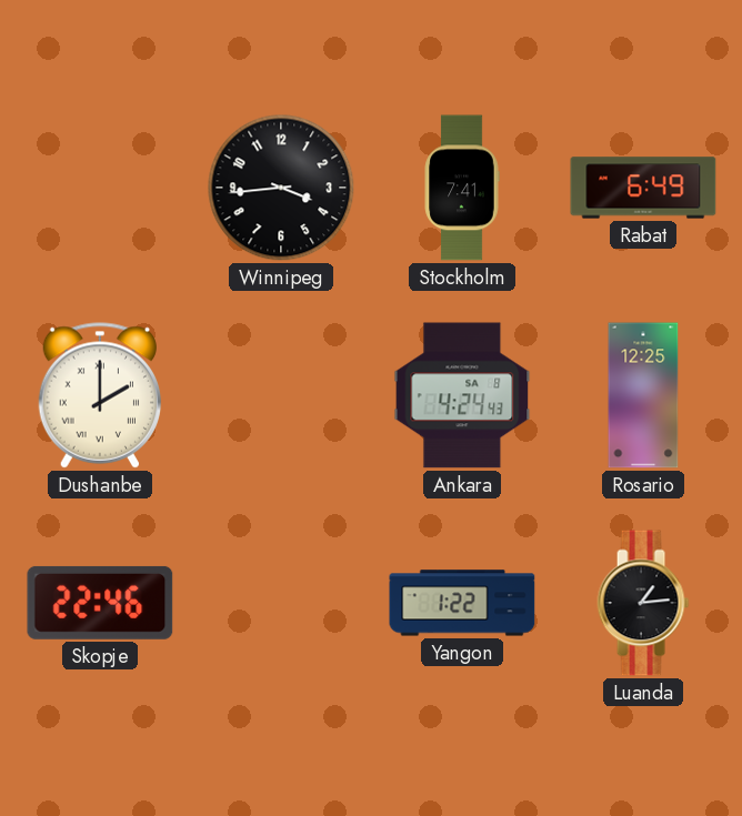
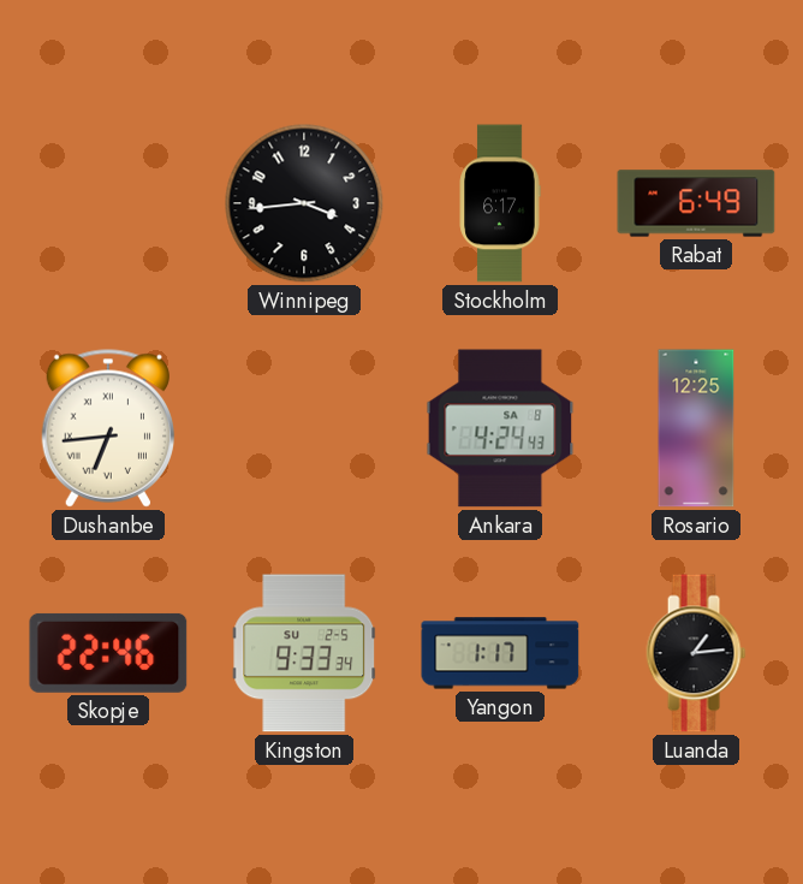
Stockholm: 7:41 -> 6:17 (500, 203)
Dushanbe: 2:00 -> 6:44 (108, 428)
Kingston: none -> 9:33 (304, 653)
Yangon: 1:22 -> 1:17 (500, 653)
